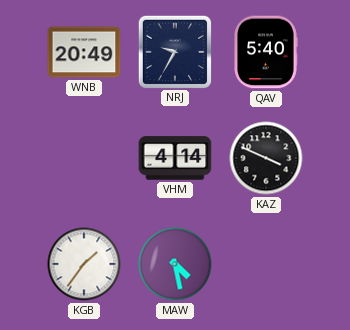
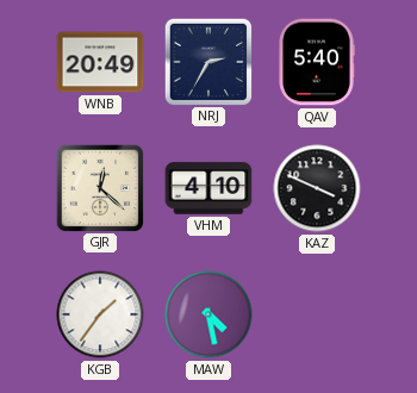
NRJ: 9:35 -> 2:35 (207, 61)
GJR: none -> 12:22 (99, 187)
VHM: 4:14 -> 4:10 (208, 188)
